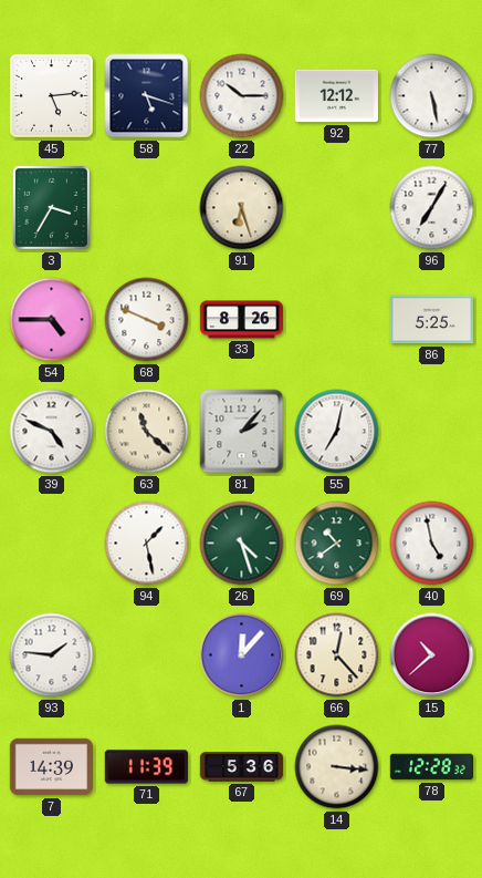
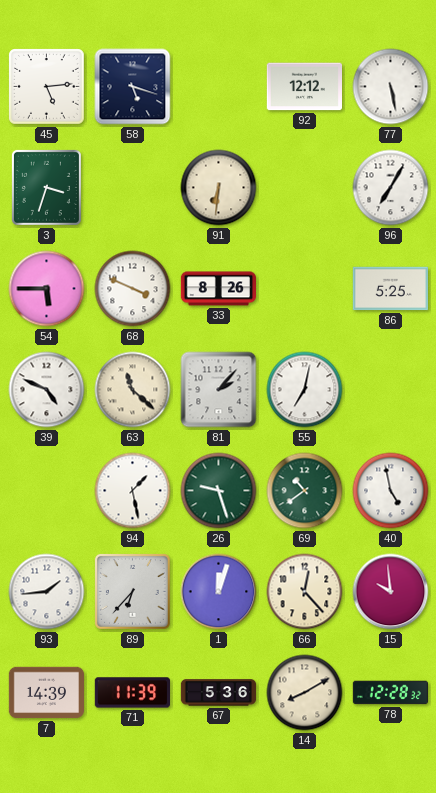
22: 10:15 -> none (242, 96)
3: 3:35 -> 3:33 (46, 187)
91: 6:27 -> 6:31 (219, 188)
54: 4:45 -> 5:45 (47, 289)
26: 4:27 -> 9:27 (219, 491)
93: 1:46 -> 1:44 (47, 592)
89: none -> 6:37 (132, 591)
1: 12:07 -> 12:03 (219, 592)
15: 10:38 -> 9:59 (391, 592)
14: 3:16 -> 8:10 (305, 693)
